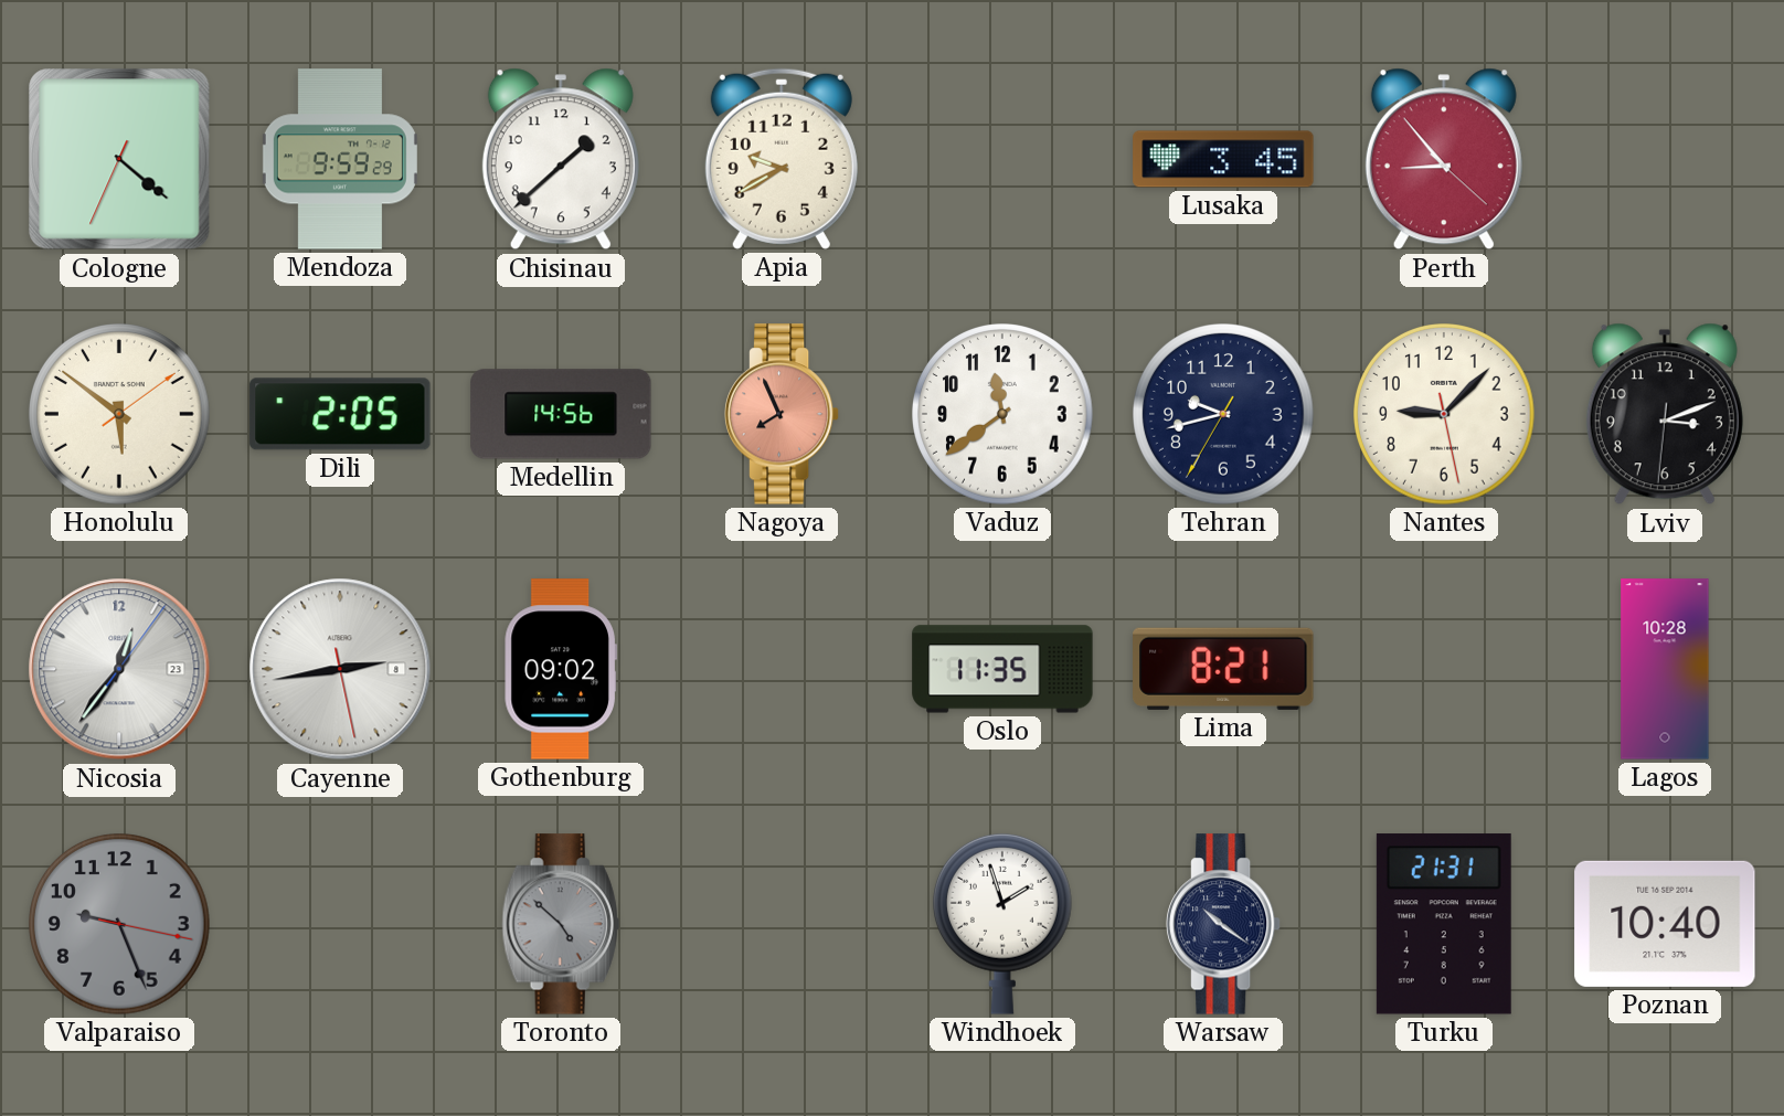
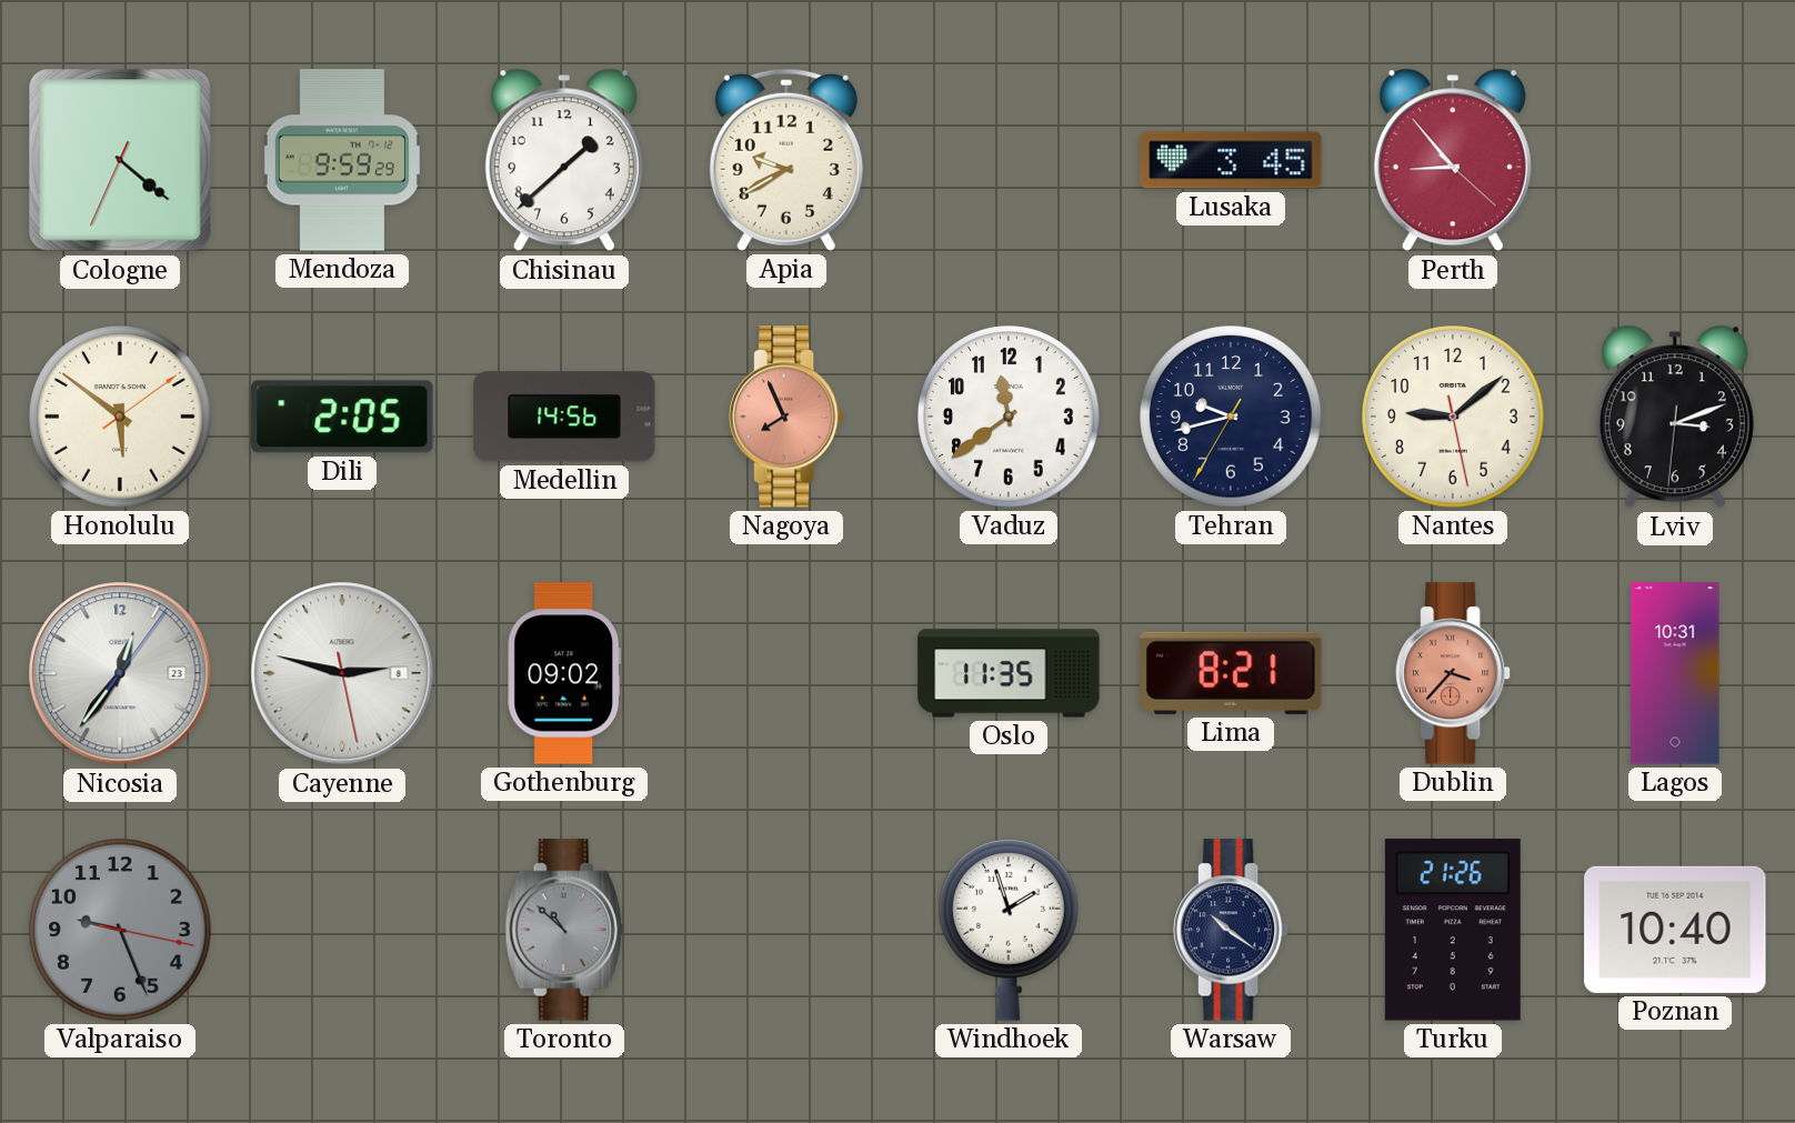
Nantes: 9:07 -> 9:08 (1453, 417)
Cayenne: 2:43 -> 2:47 (342, 673)
Dublin: none -> 3:37 (1453, 673)
Lagos: 10:28 -> 10:31 (1675, 673)
Toronto: 4:52 -> 10:52 (564, 930)
Turku: 21:31 -> 21:26 (1453, 930)
